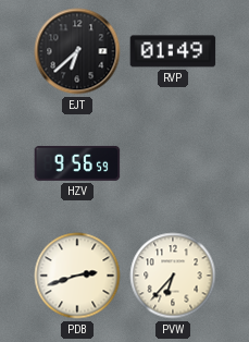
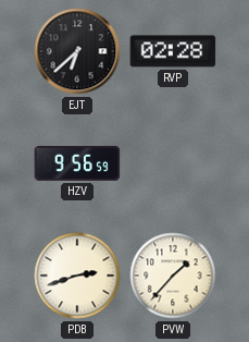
RVP: 01:49 -> 02:28 (173, 51)
PVW: 6:37 -> 1:37 (173, 276)
